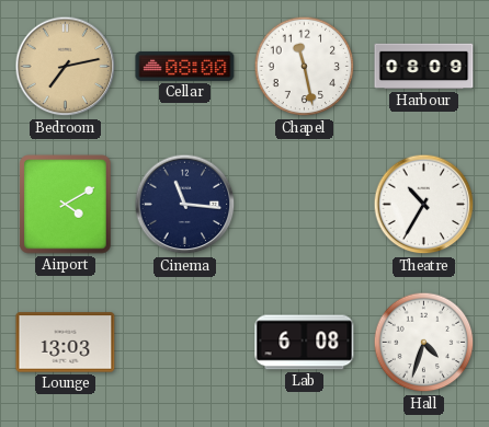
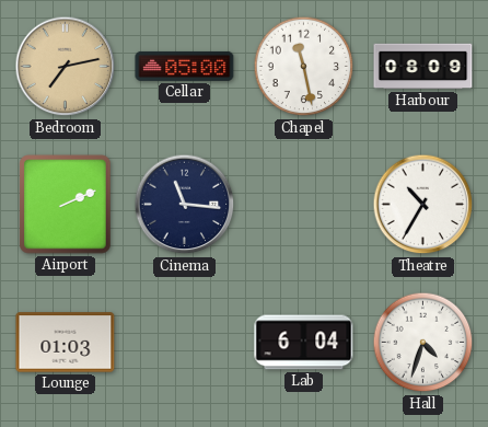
Cellar: 08:00 -> 05:00 (185, 66)
Airport: 4:10 -> 2:11 (66, 205)
Lounge: 13:03 -> 01:03 (66, 343)
Lab: 6:08 -> 6:04 (304, 343)
